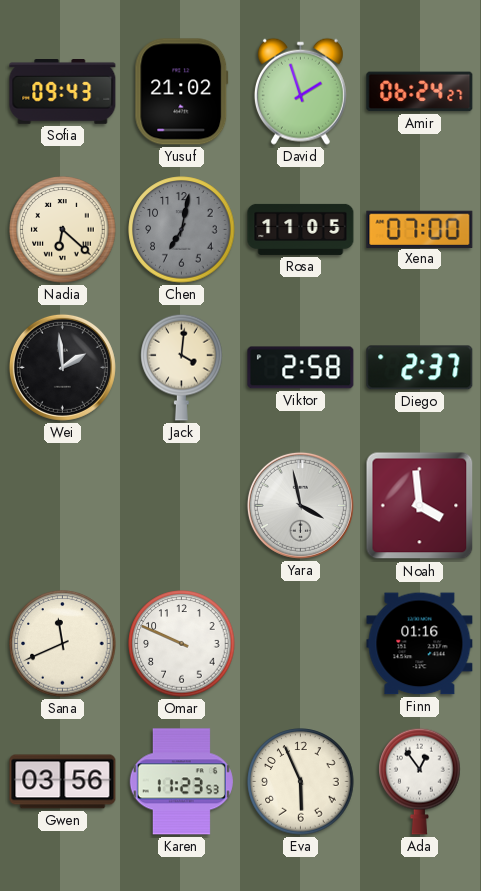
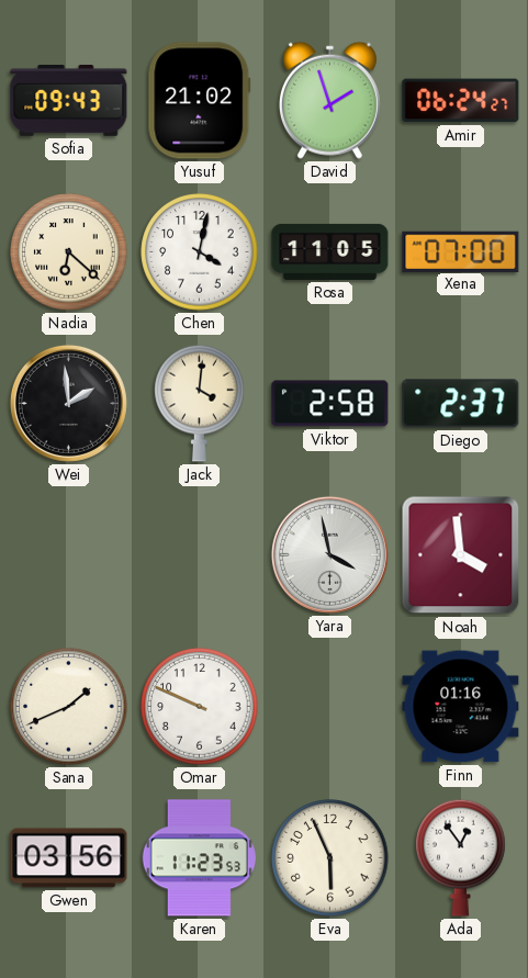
Chen: 7:02 -> 4:02 (200, 252)
Chen dial: grey -> white (200, 252)
Sana: 11:41 -> 1:41 (69, 707)
